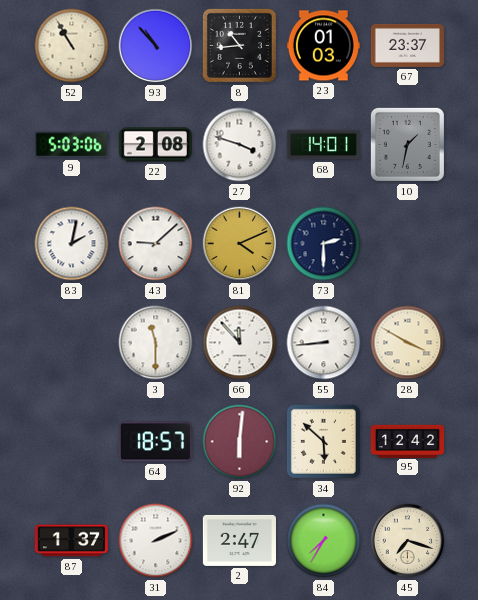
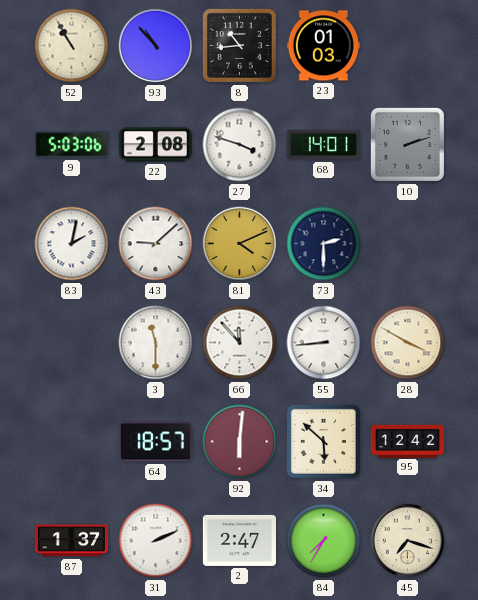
67: 23:37 -> none (407, 45)
10: 1:32 -> 2:12 (407, 144)
